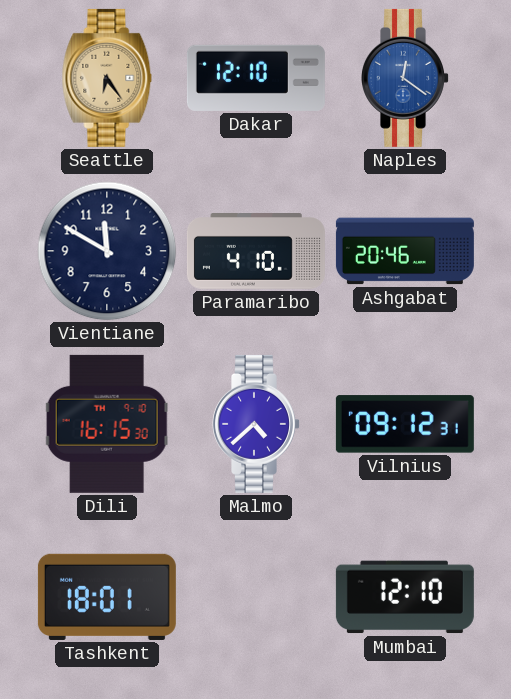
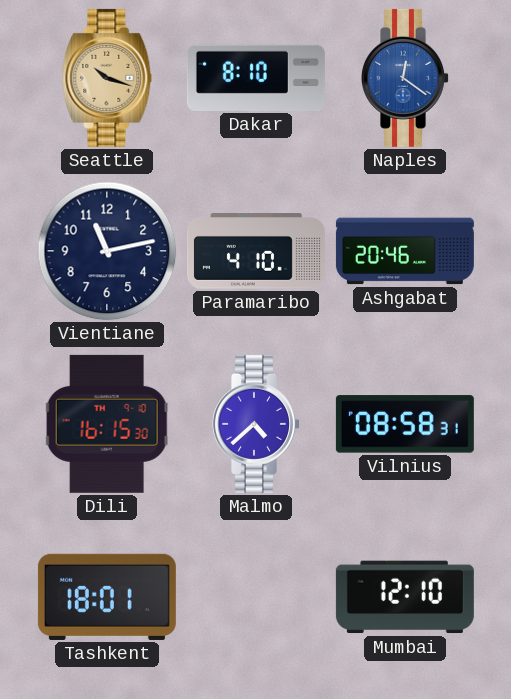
Seattle: 6:24 -> 10:18 (107, 78)
Dakar: 12:10 -> 8:10 (256, 78)
Vientiane: 11:50 -> 11:13 (107, 251)
Vilnius: 09:12 -> 08:58 (405, 424)
